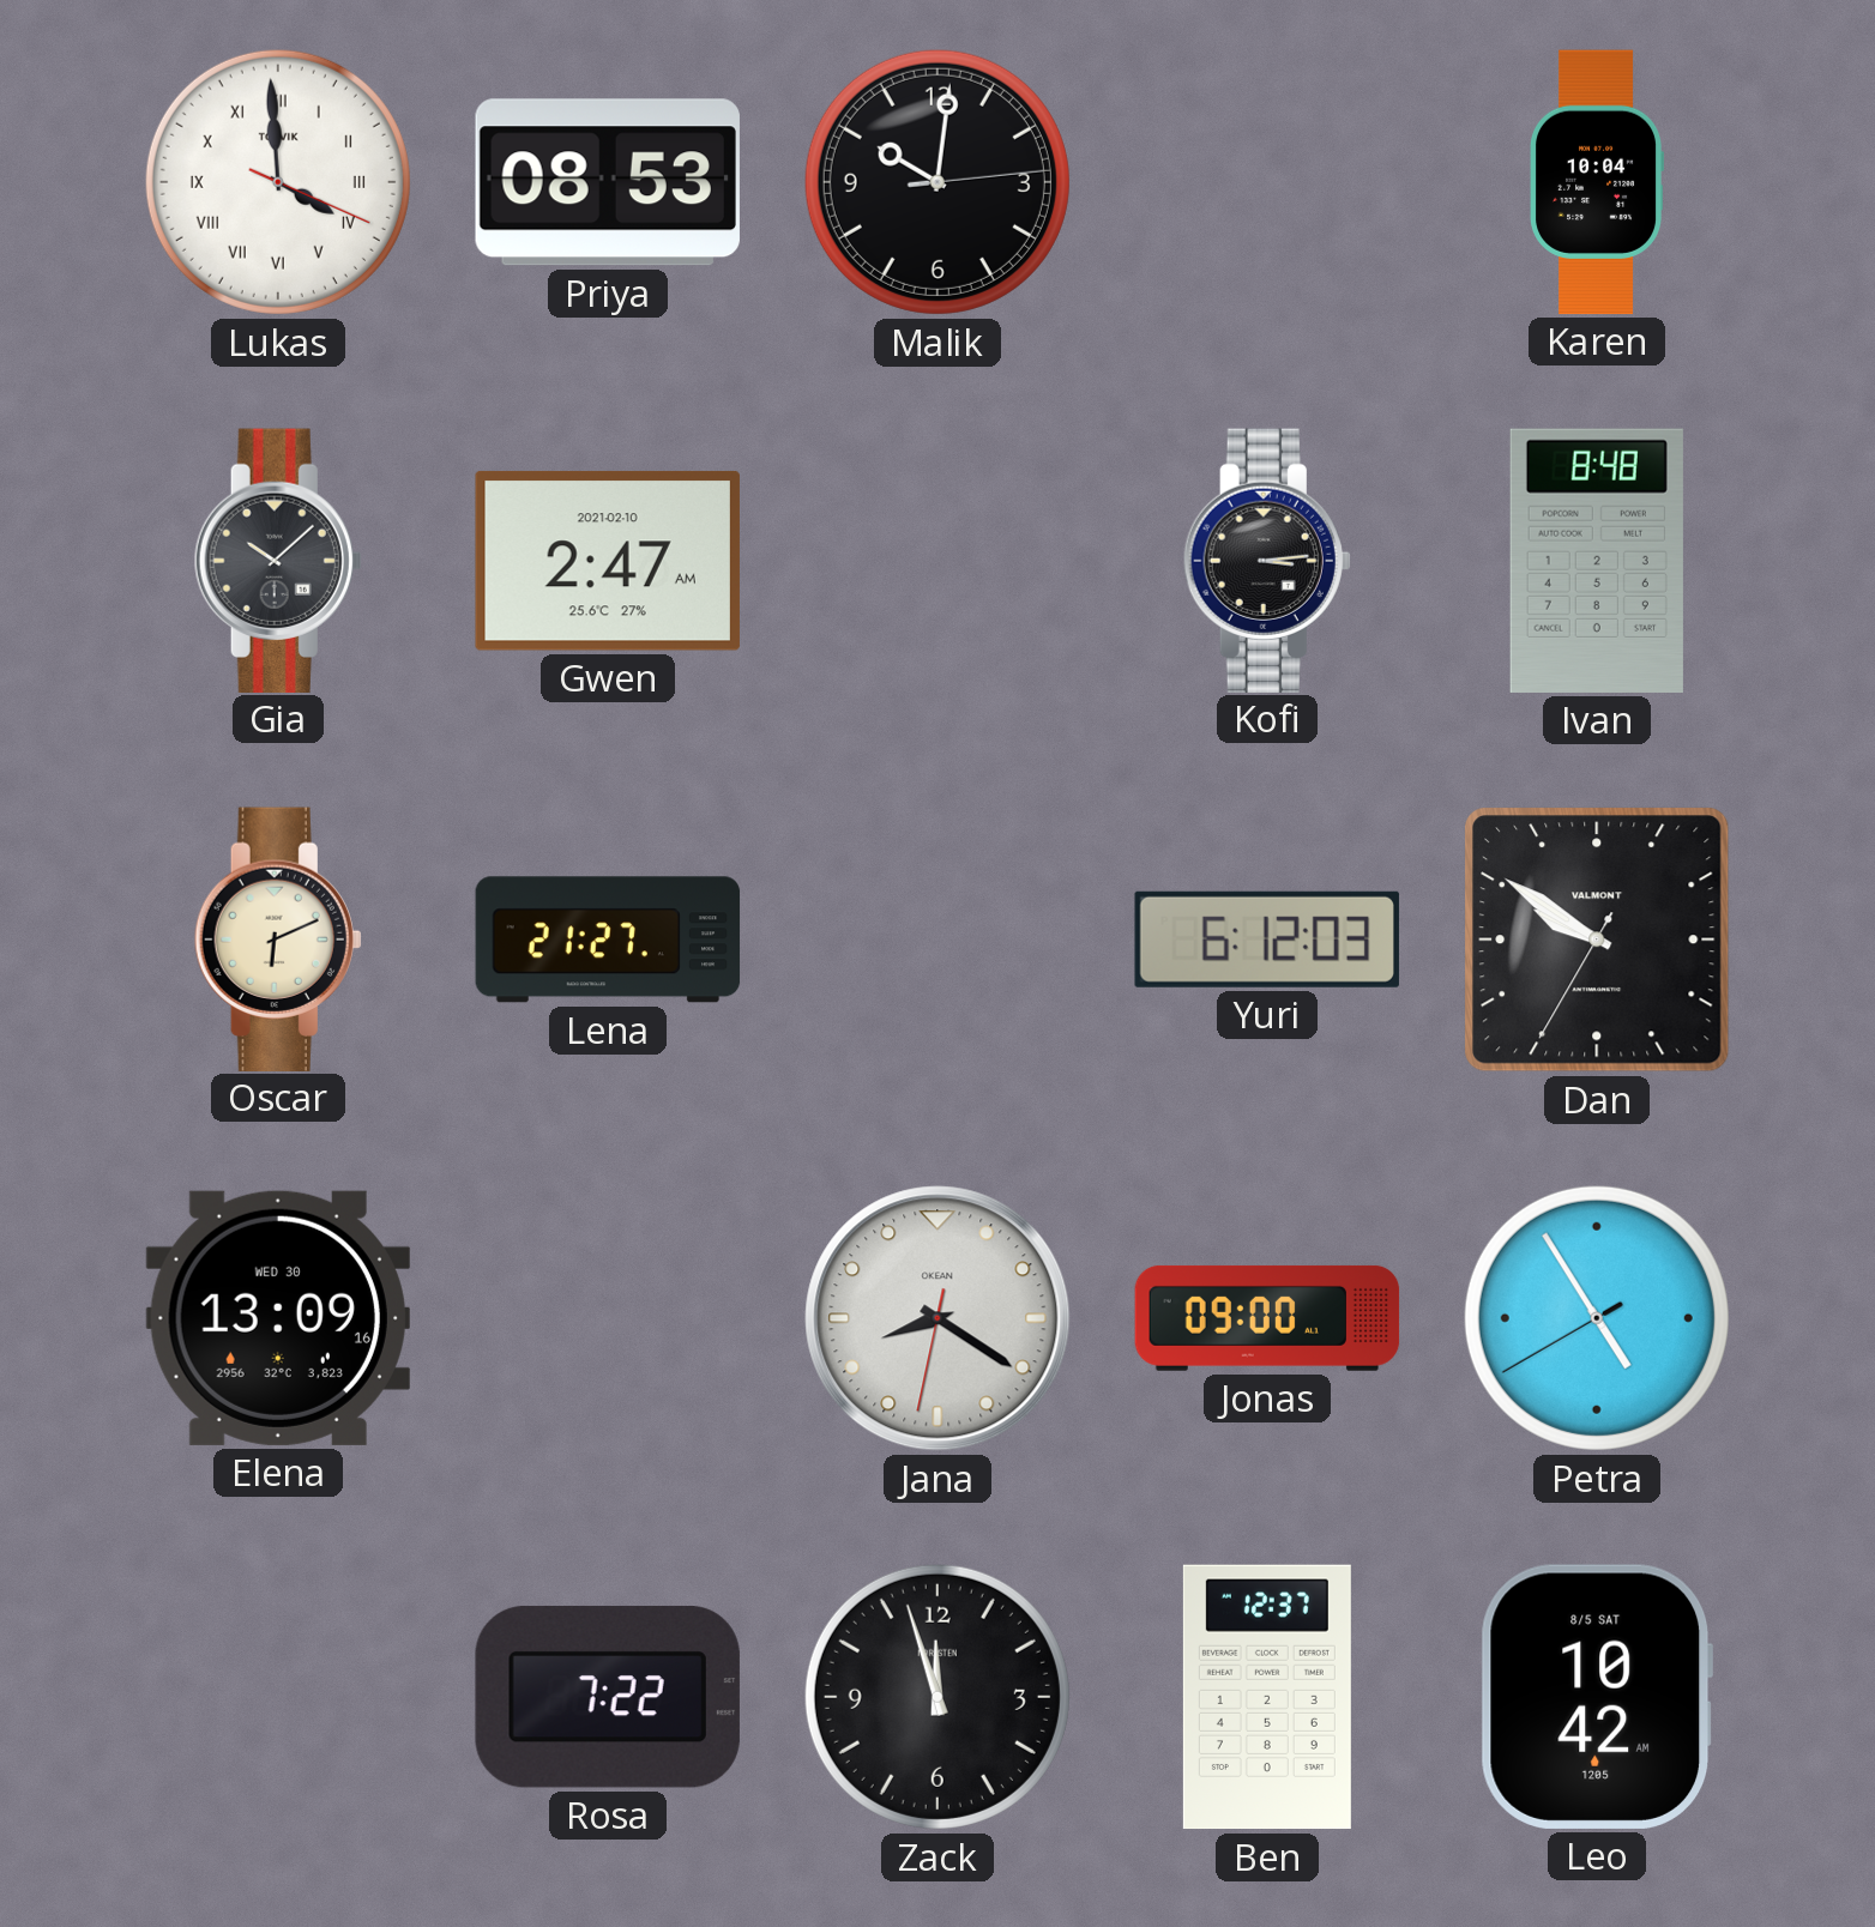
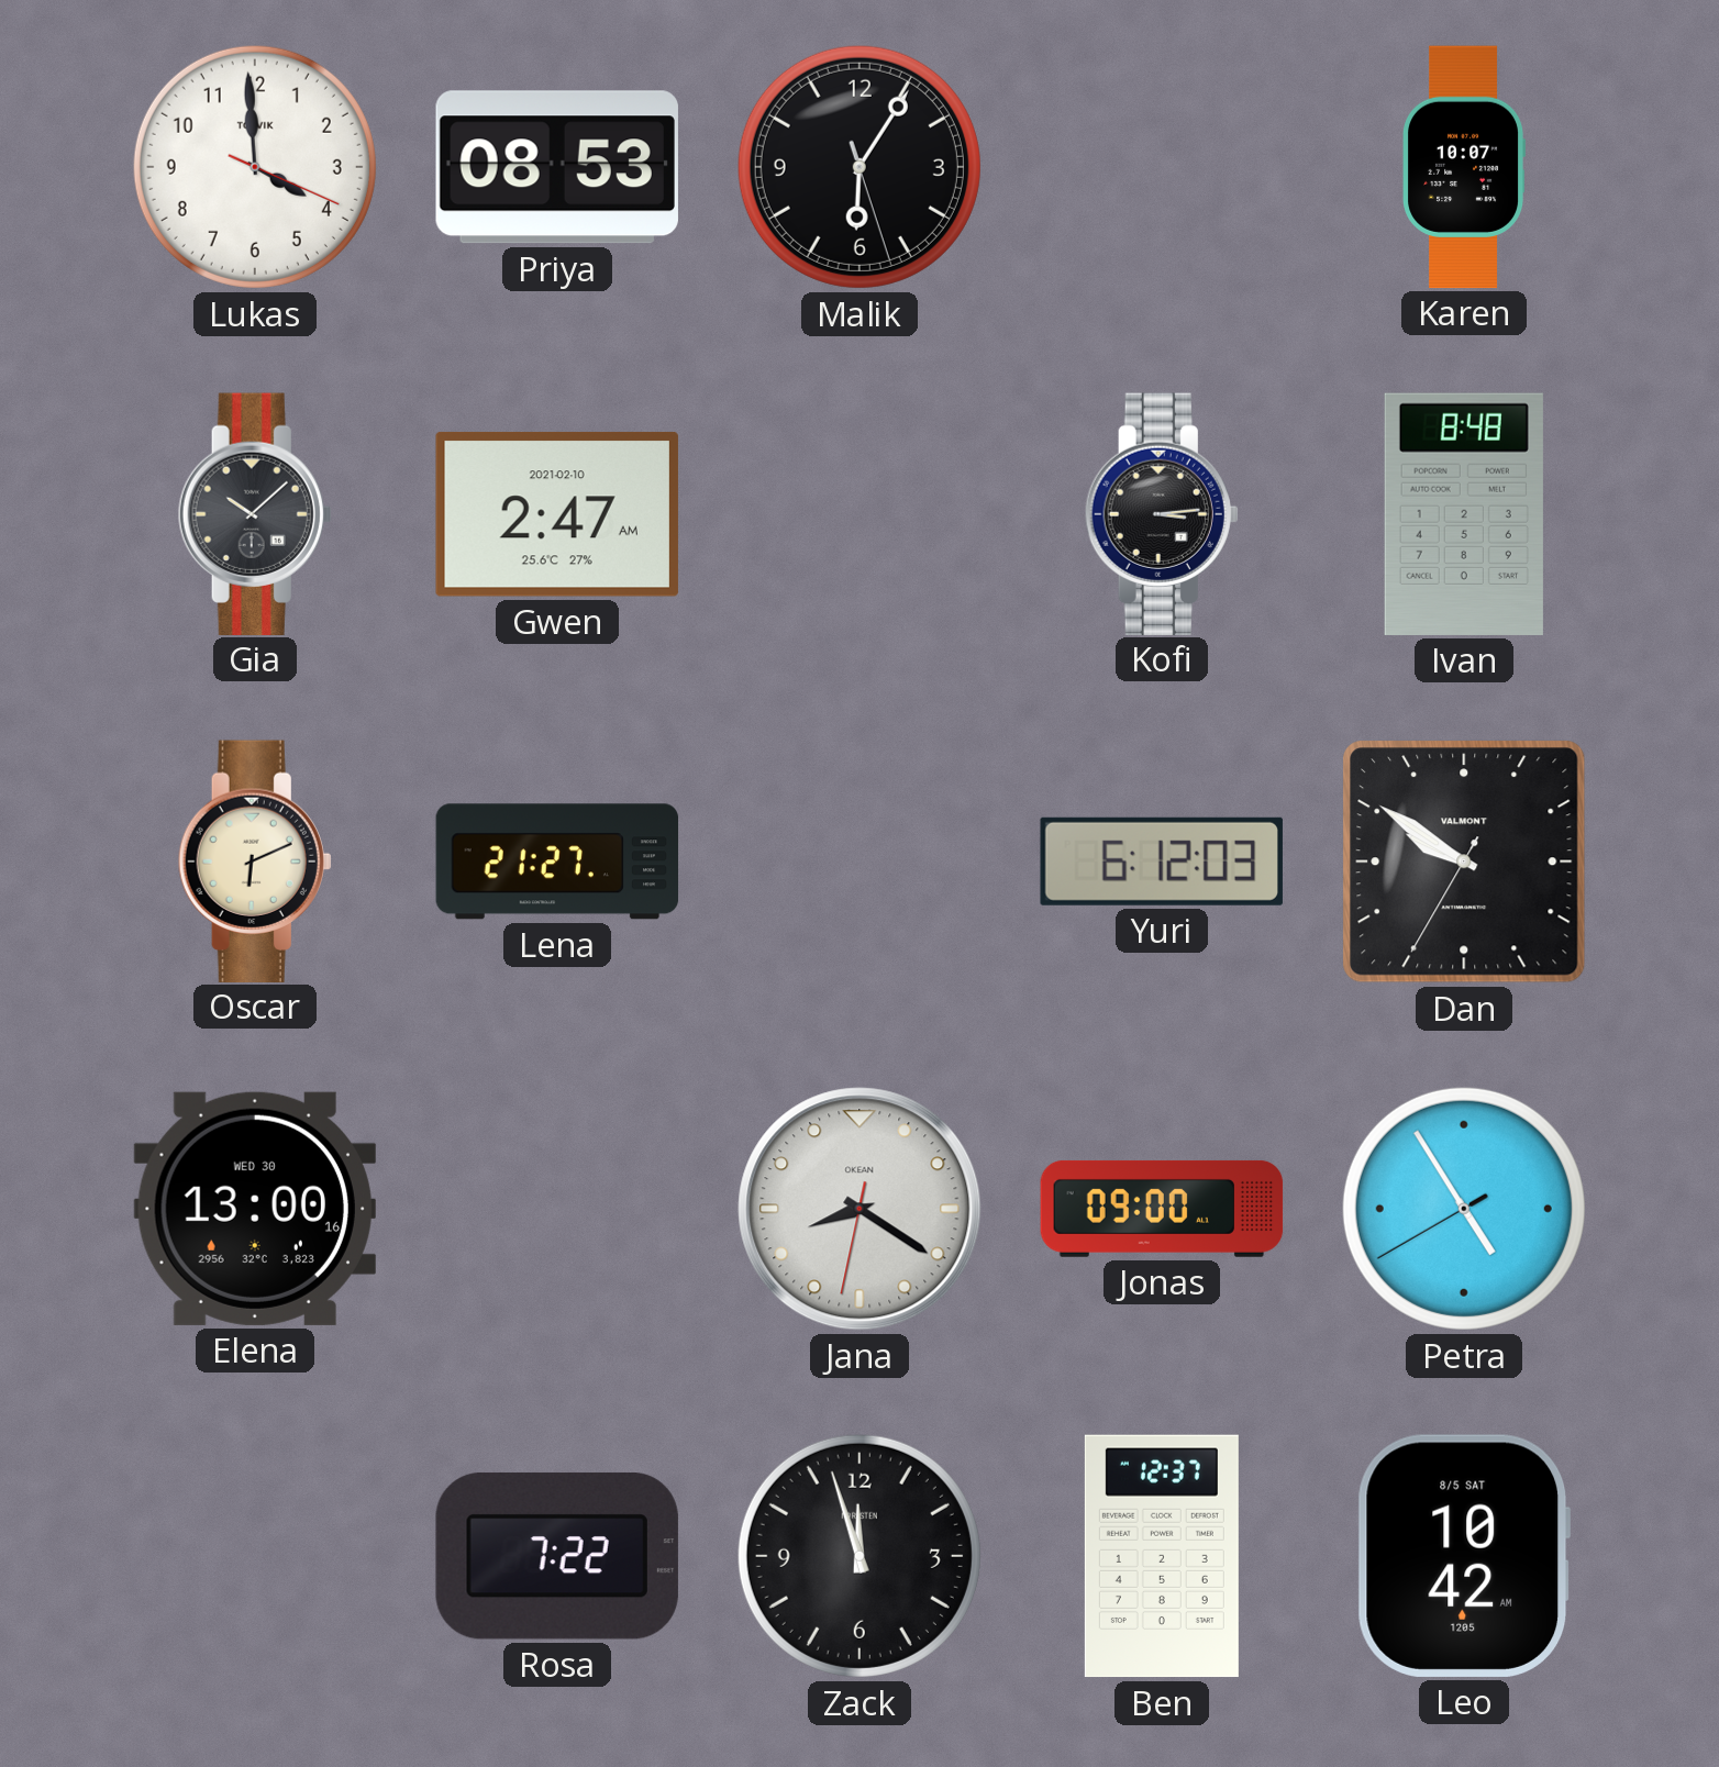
Lukas numerals: Roman -> Arabic (255, 167)
Malik: 10:01 -> 6:05 (859, 167)
Karen: 10:04 -> 10:07 (1464, 167)
Elena: 13:09 -> 13:00 (255, 1209)
